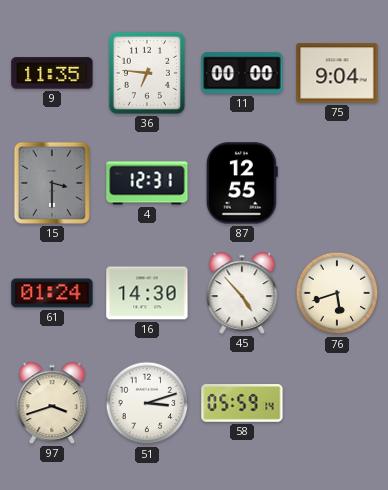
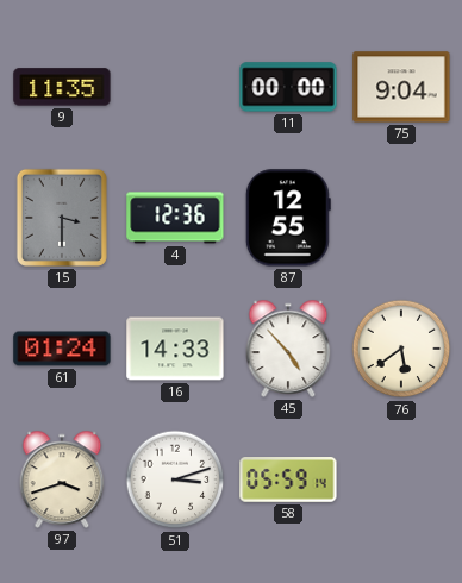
36: 6:46 -> none (147, 73)
4: 12:31 -> 12:36 (175, 218)
16: 14:30 -> 14:33 (175, 349)
76: 5:42 -> 5:39 (401, 349)
